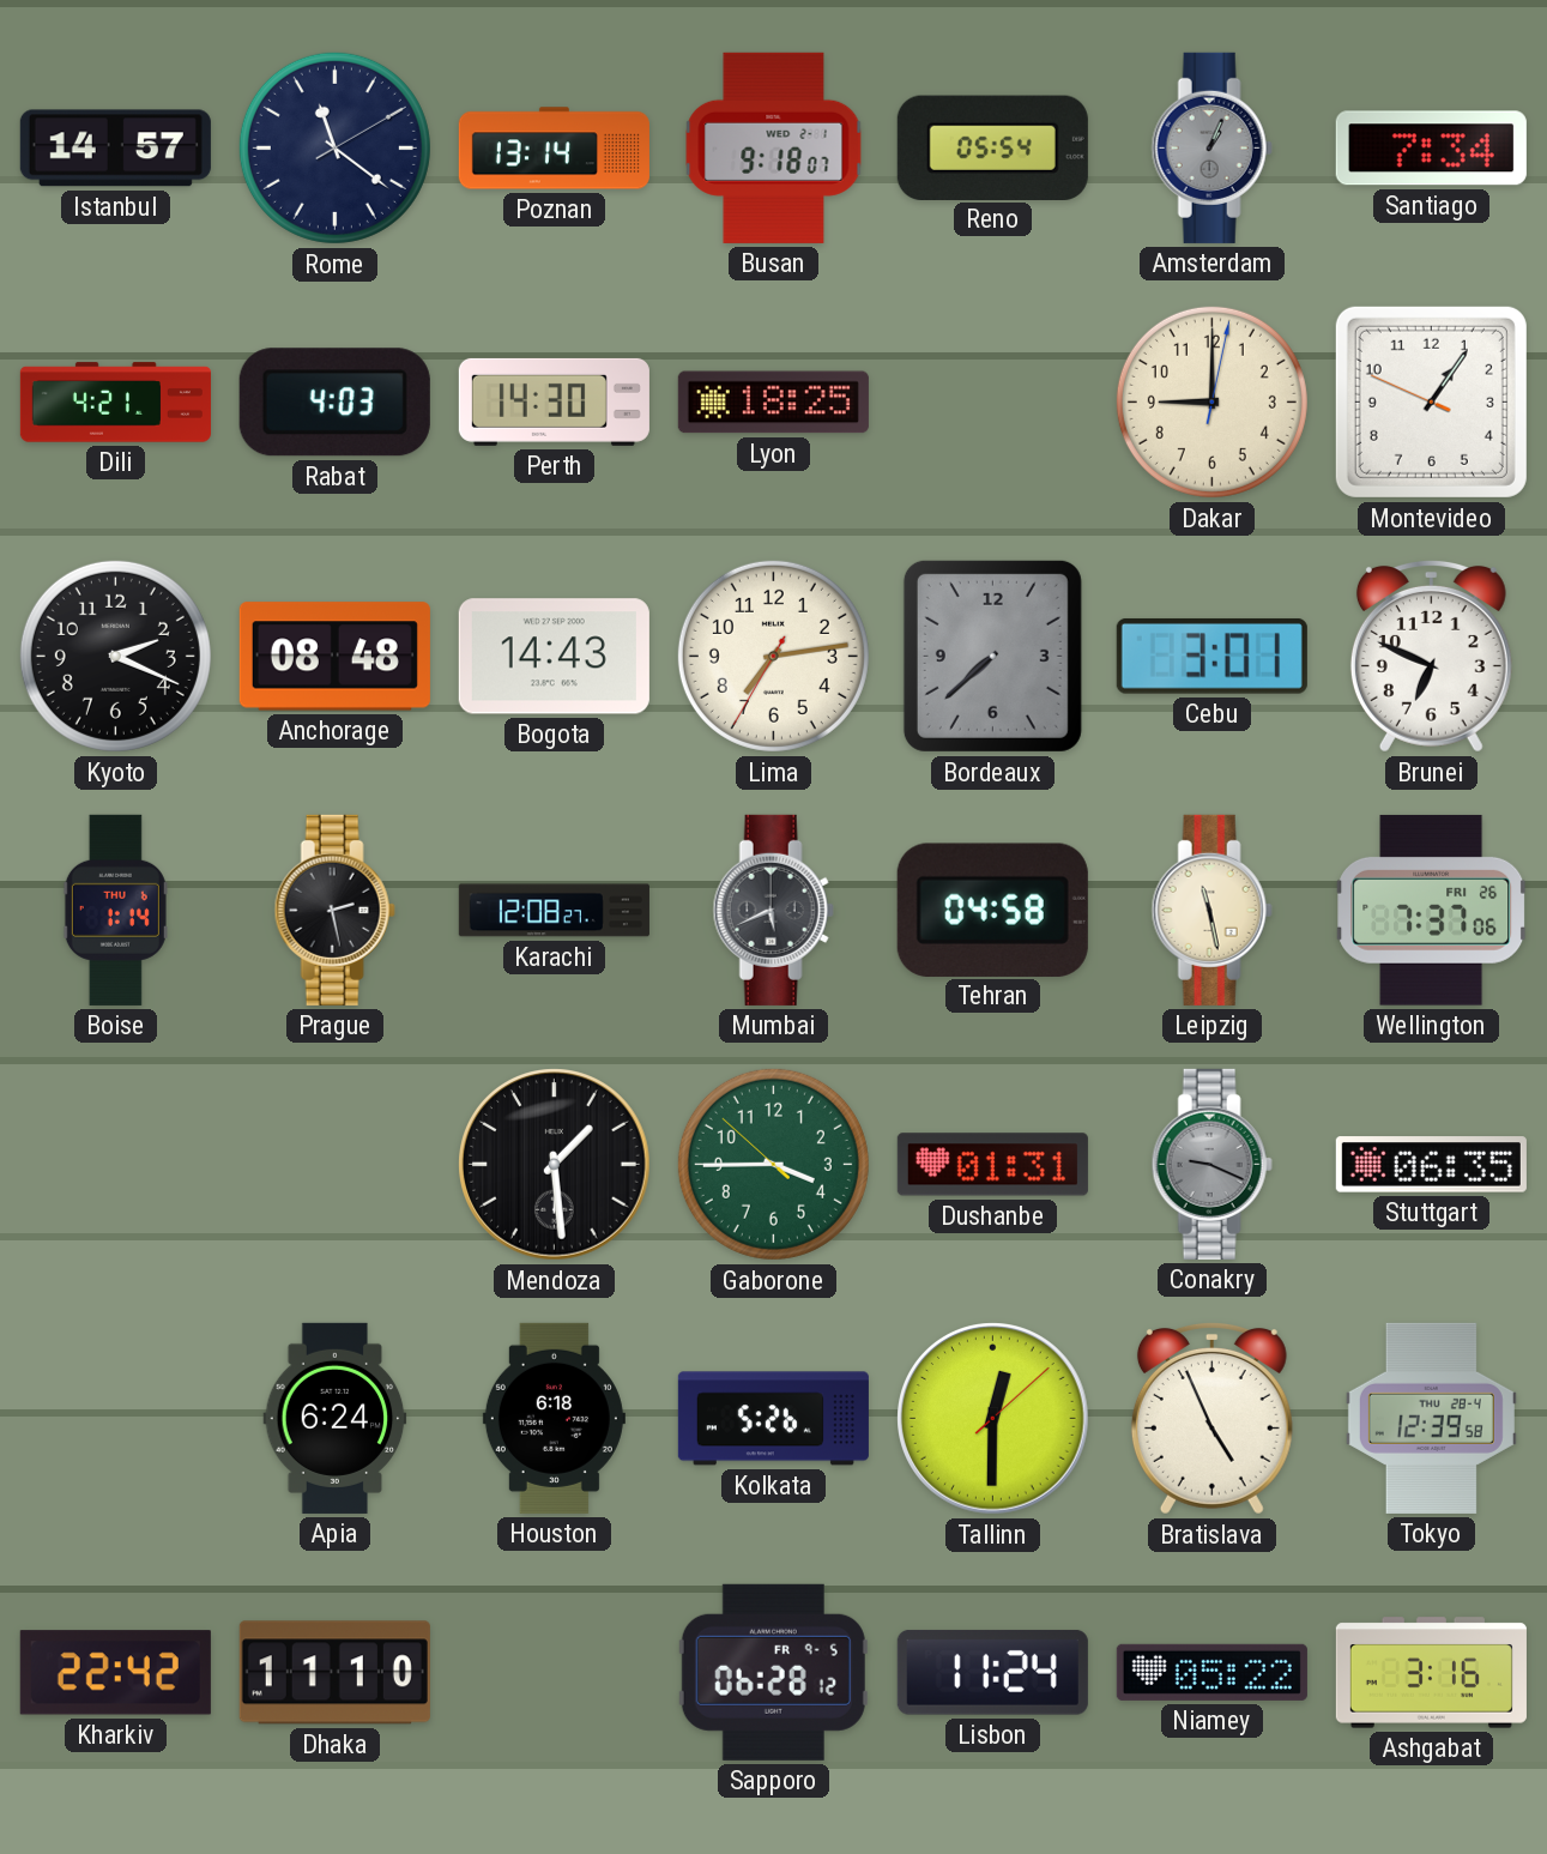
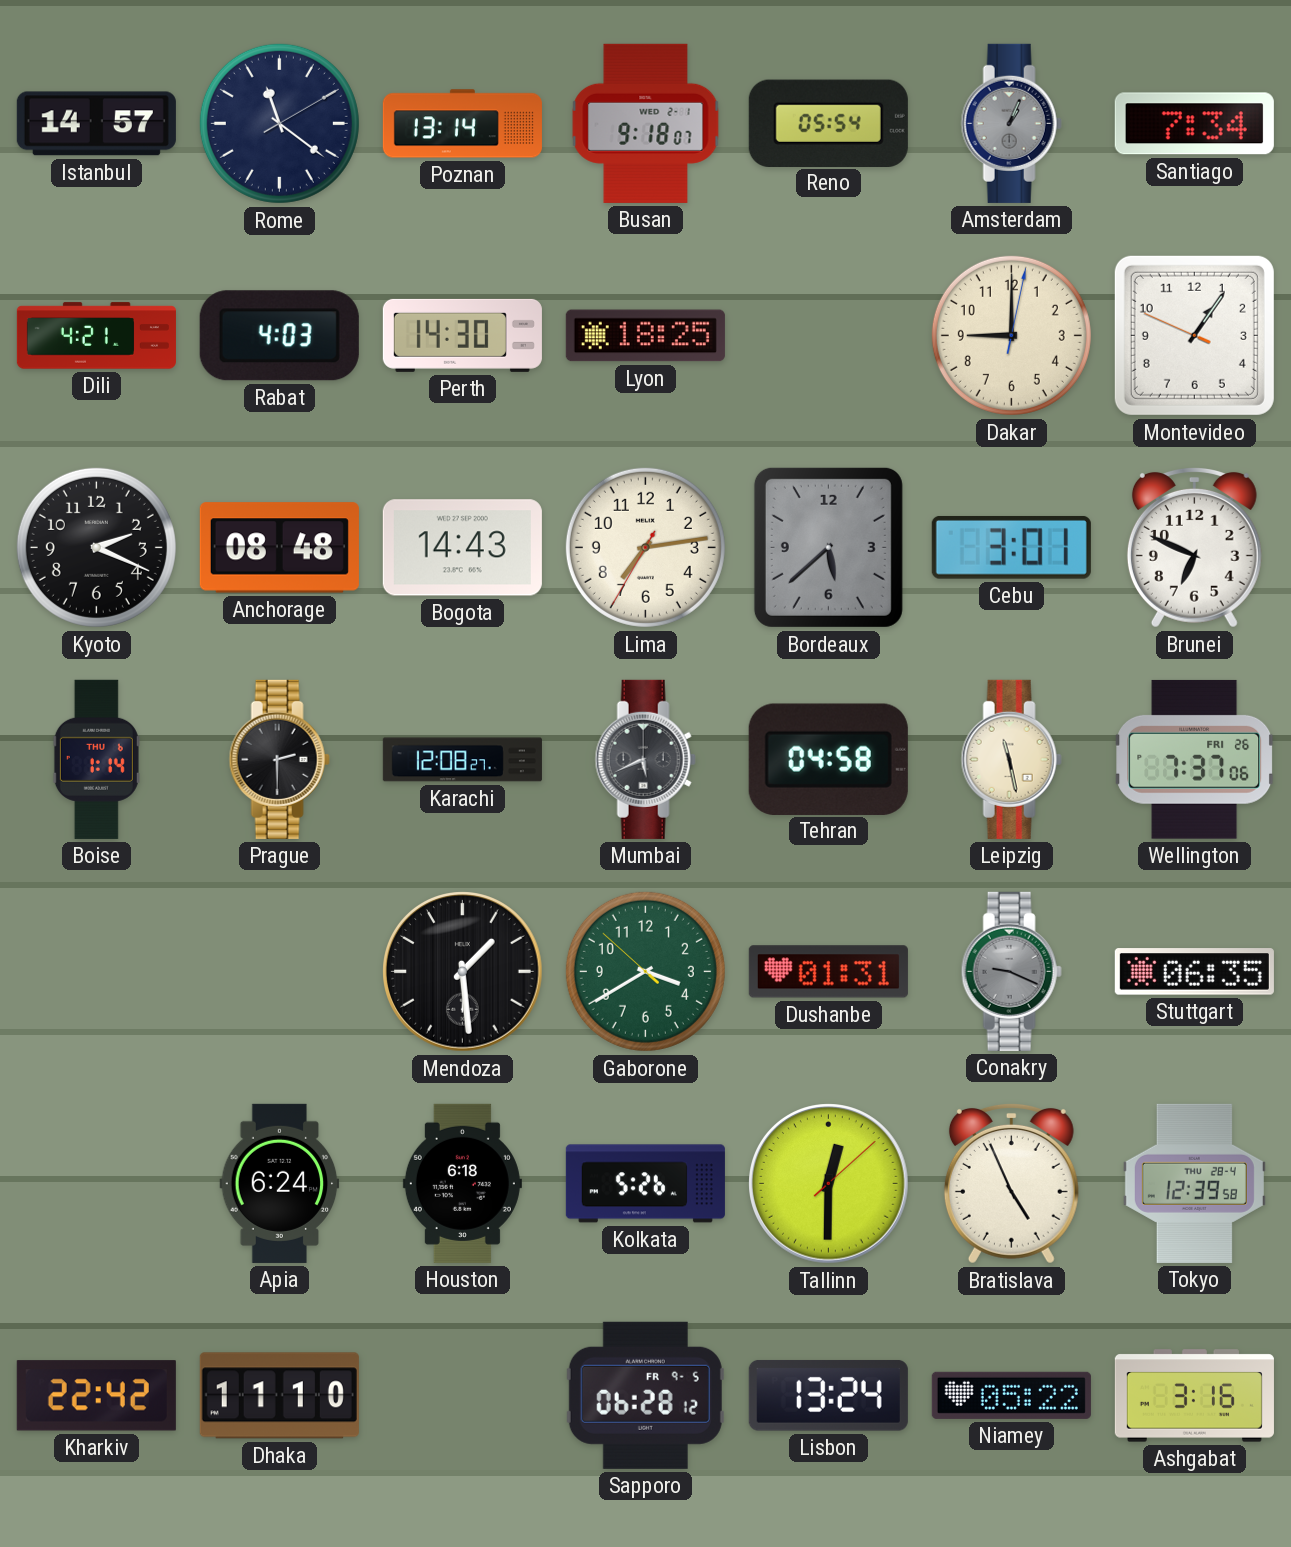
Bordeaux: 7:38 -> 5:38 (828, 547)
Prague: 2:28 -> 2:30 (279, 759)
Gaborone: 3:44 -> 3:39 (645, 971)
Lisbon: 11:24 -> 13:24 (828, 1396)
